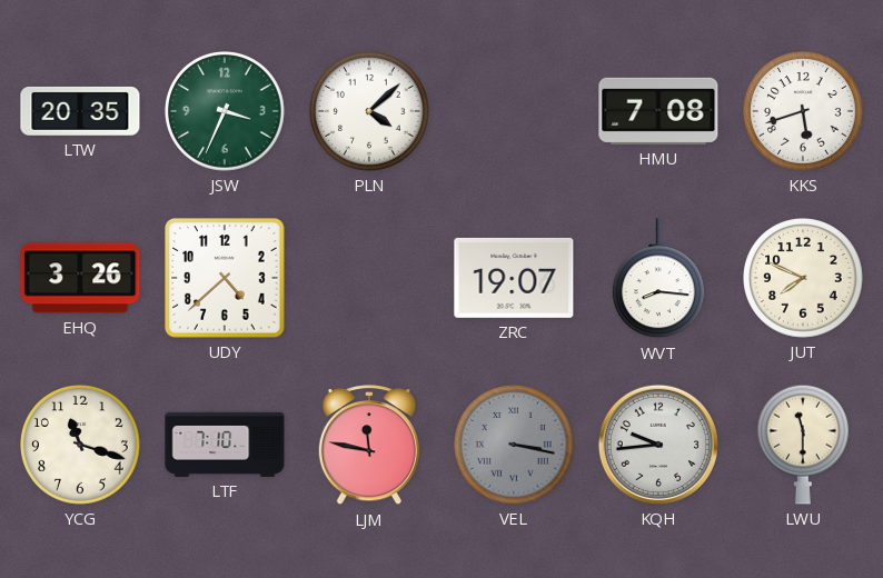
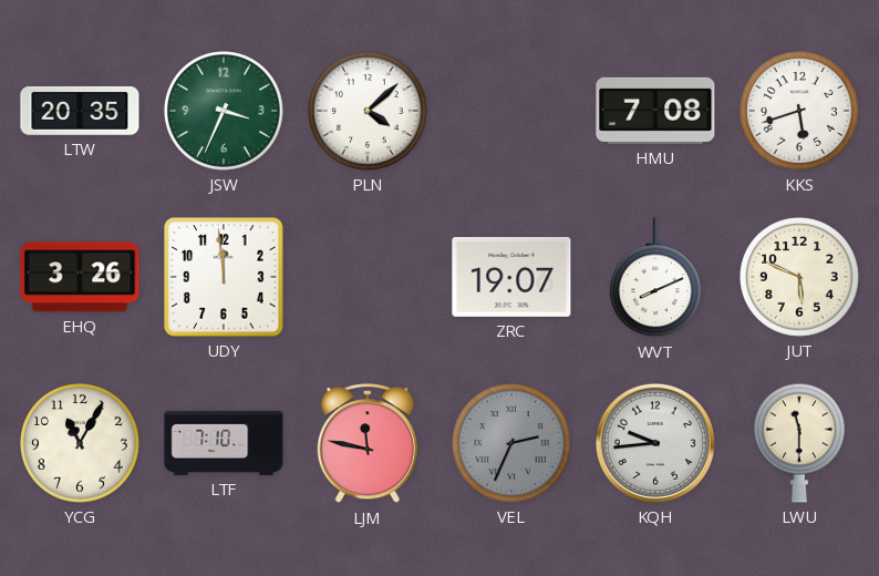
UDY: 4:38 -> 11:59 (224, 277)
WVT: 8:16 -> 8:11 (655, 278)
JUT: 7:49 -> 5:49 (800, 278)
YCG: 11:18 -> 11:05 (81, 444)
VEL: 3:17 -> 2:34 (513, 444)
